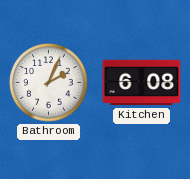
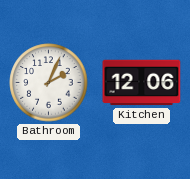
Kitchen: 6:08 -> 12:06 (142, 83)
